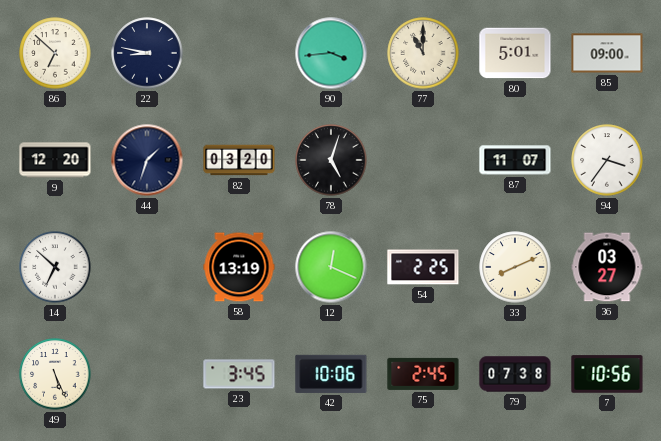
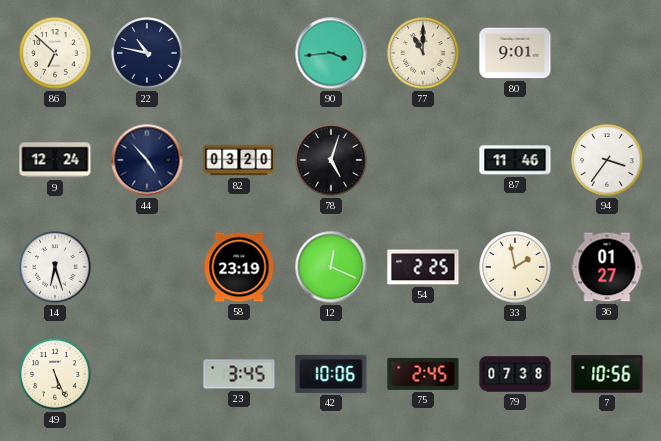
22: 8:47 -> 10:47 (147, 53)
80: 5:01 -> 9:01 (515, 53)
85: 09:00 -> none (607, 53)
9: 12:20 -> 12:24 (55, 160)
44: 1:33 -> 4:53 (147, 160)
87: 11:07 -> 11:46 (515, 160)
14: 6:52 -> 6:27 (55, 267)
58: 13:19 -> 23:19 (239, 267)
33: 8:11 -> 1:58 (515, 267)
36: 03:27 -> 01:27 (607, 267)
